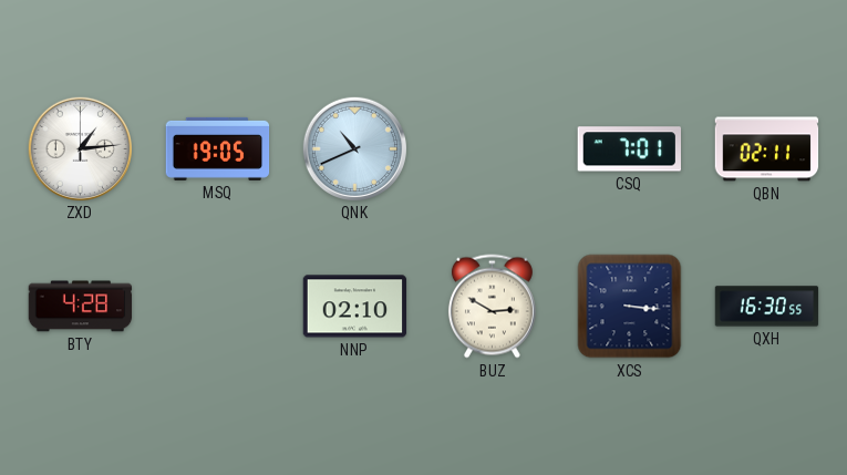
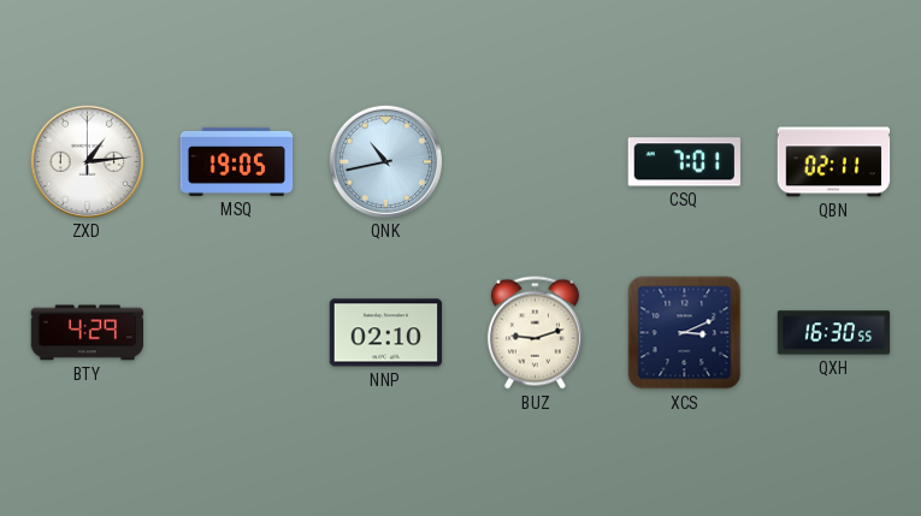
QNK: 10:41 -> 10:43 (385, 161)
BTY: 4:28 -> 4:29 (88, 333)
BUZ: 2:50 -> 9:12 (535, 333)
XCS: 3:16 -> 3:11 (685, 333)
